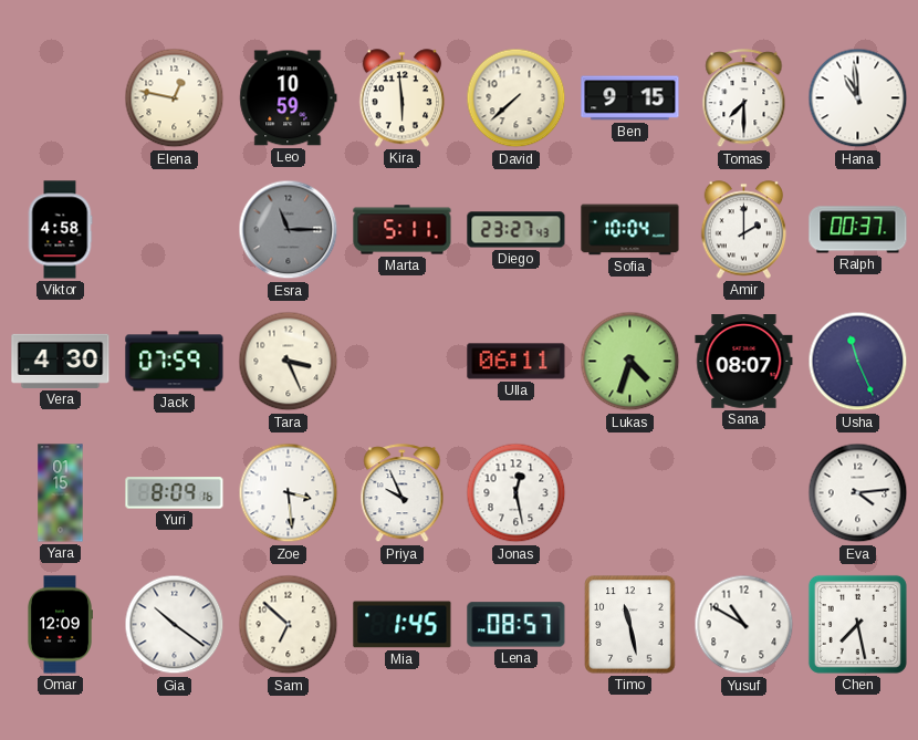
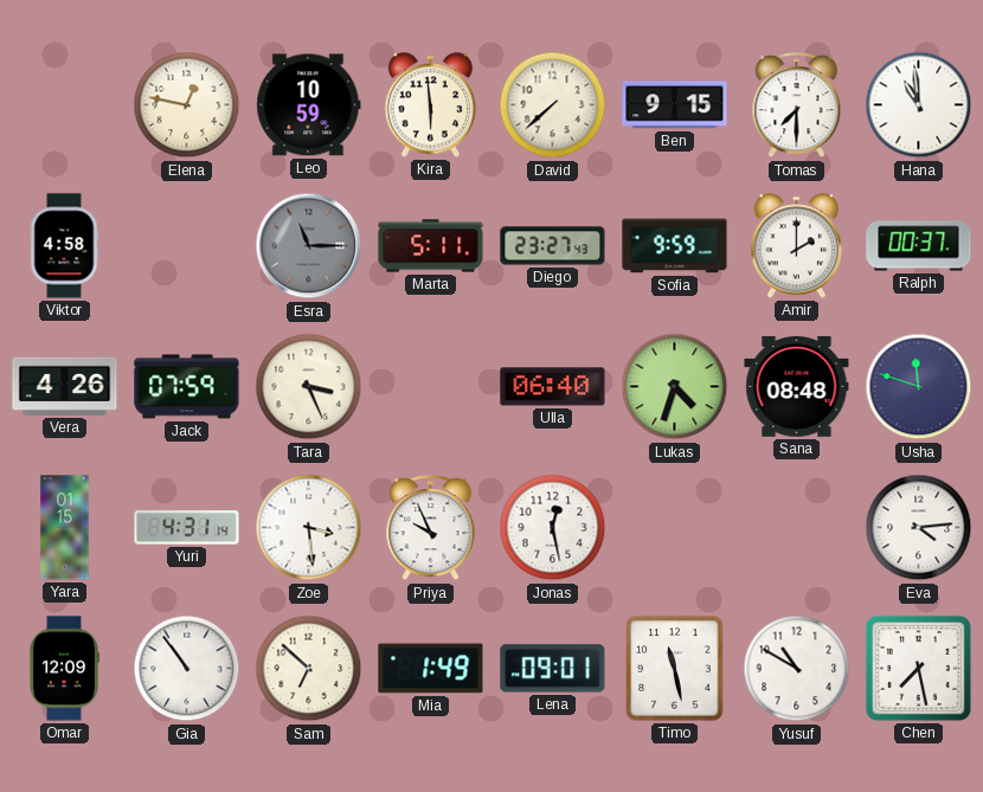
Sofia: 10:04 -> 9:59 (675, 246)
Vera: 4:30 -> 4:26 (65, 386)
Ulla: 06:11 -> 06:40 (553, 387)
Sana: 08:07 -> 08:48 (797, 387)
Usha: 11:26 -> 11:48 (919, 387)
Yuri: 8:09 -> 4:31 (187, 528)
Gia: 10:21 -> 10:54 (187, 669)
Mia: 1:45 -> 1:49 (431, 669)
Lena: 08:57 -> 09:01 (553, 669)
